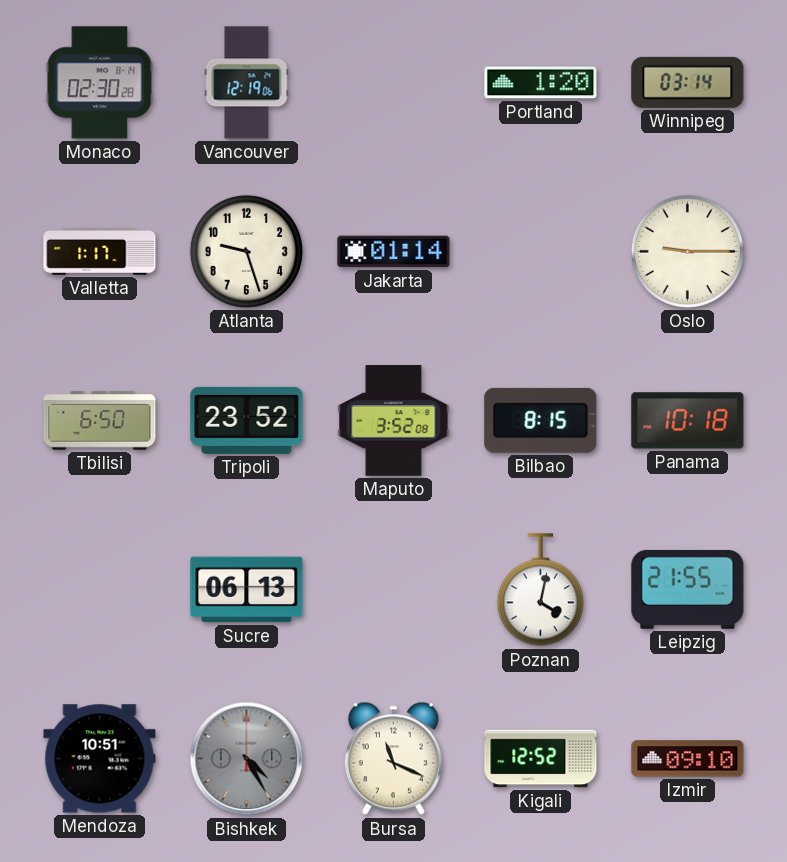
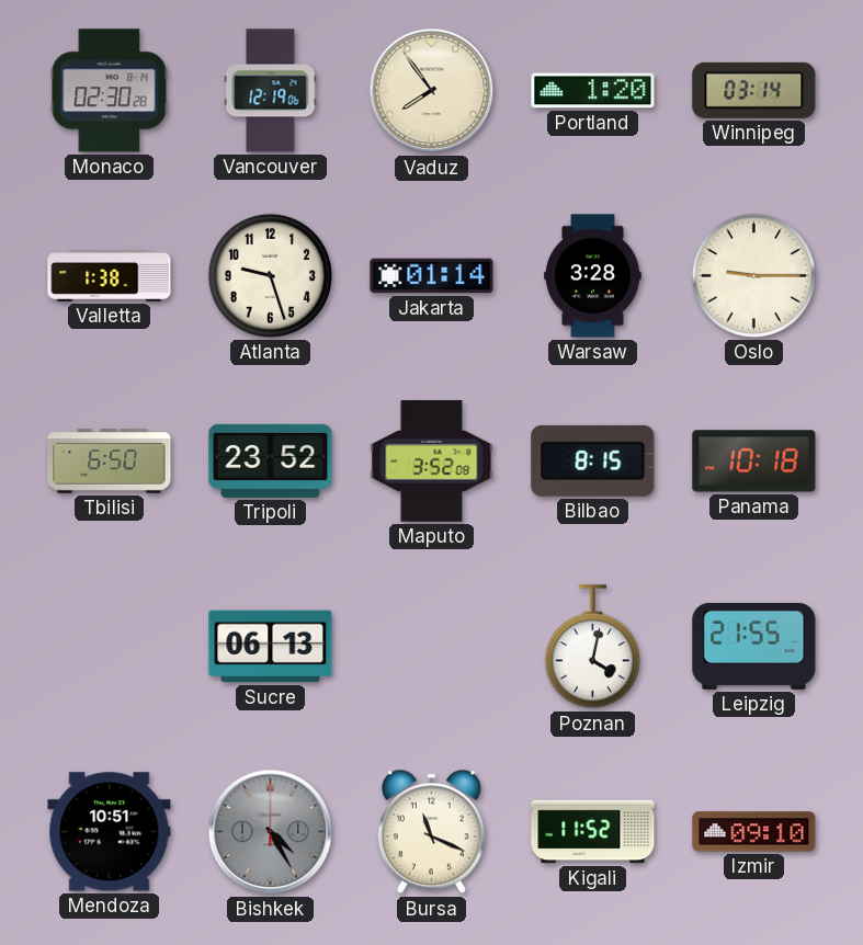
Vaduz: none -> 7:54 (432, 91)
Valletta: 1:17 -> 1:38 (110, 276)
Warsaw: none -> 3:28 (593, 276)
Kigali: 12:52 -> 11:52 (593, 832)
